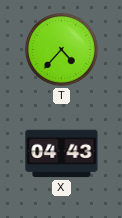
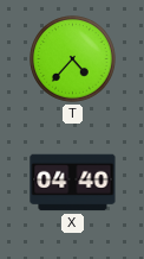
X: 04:43 -> 04:40 (73, 183)
